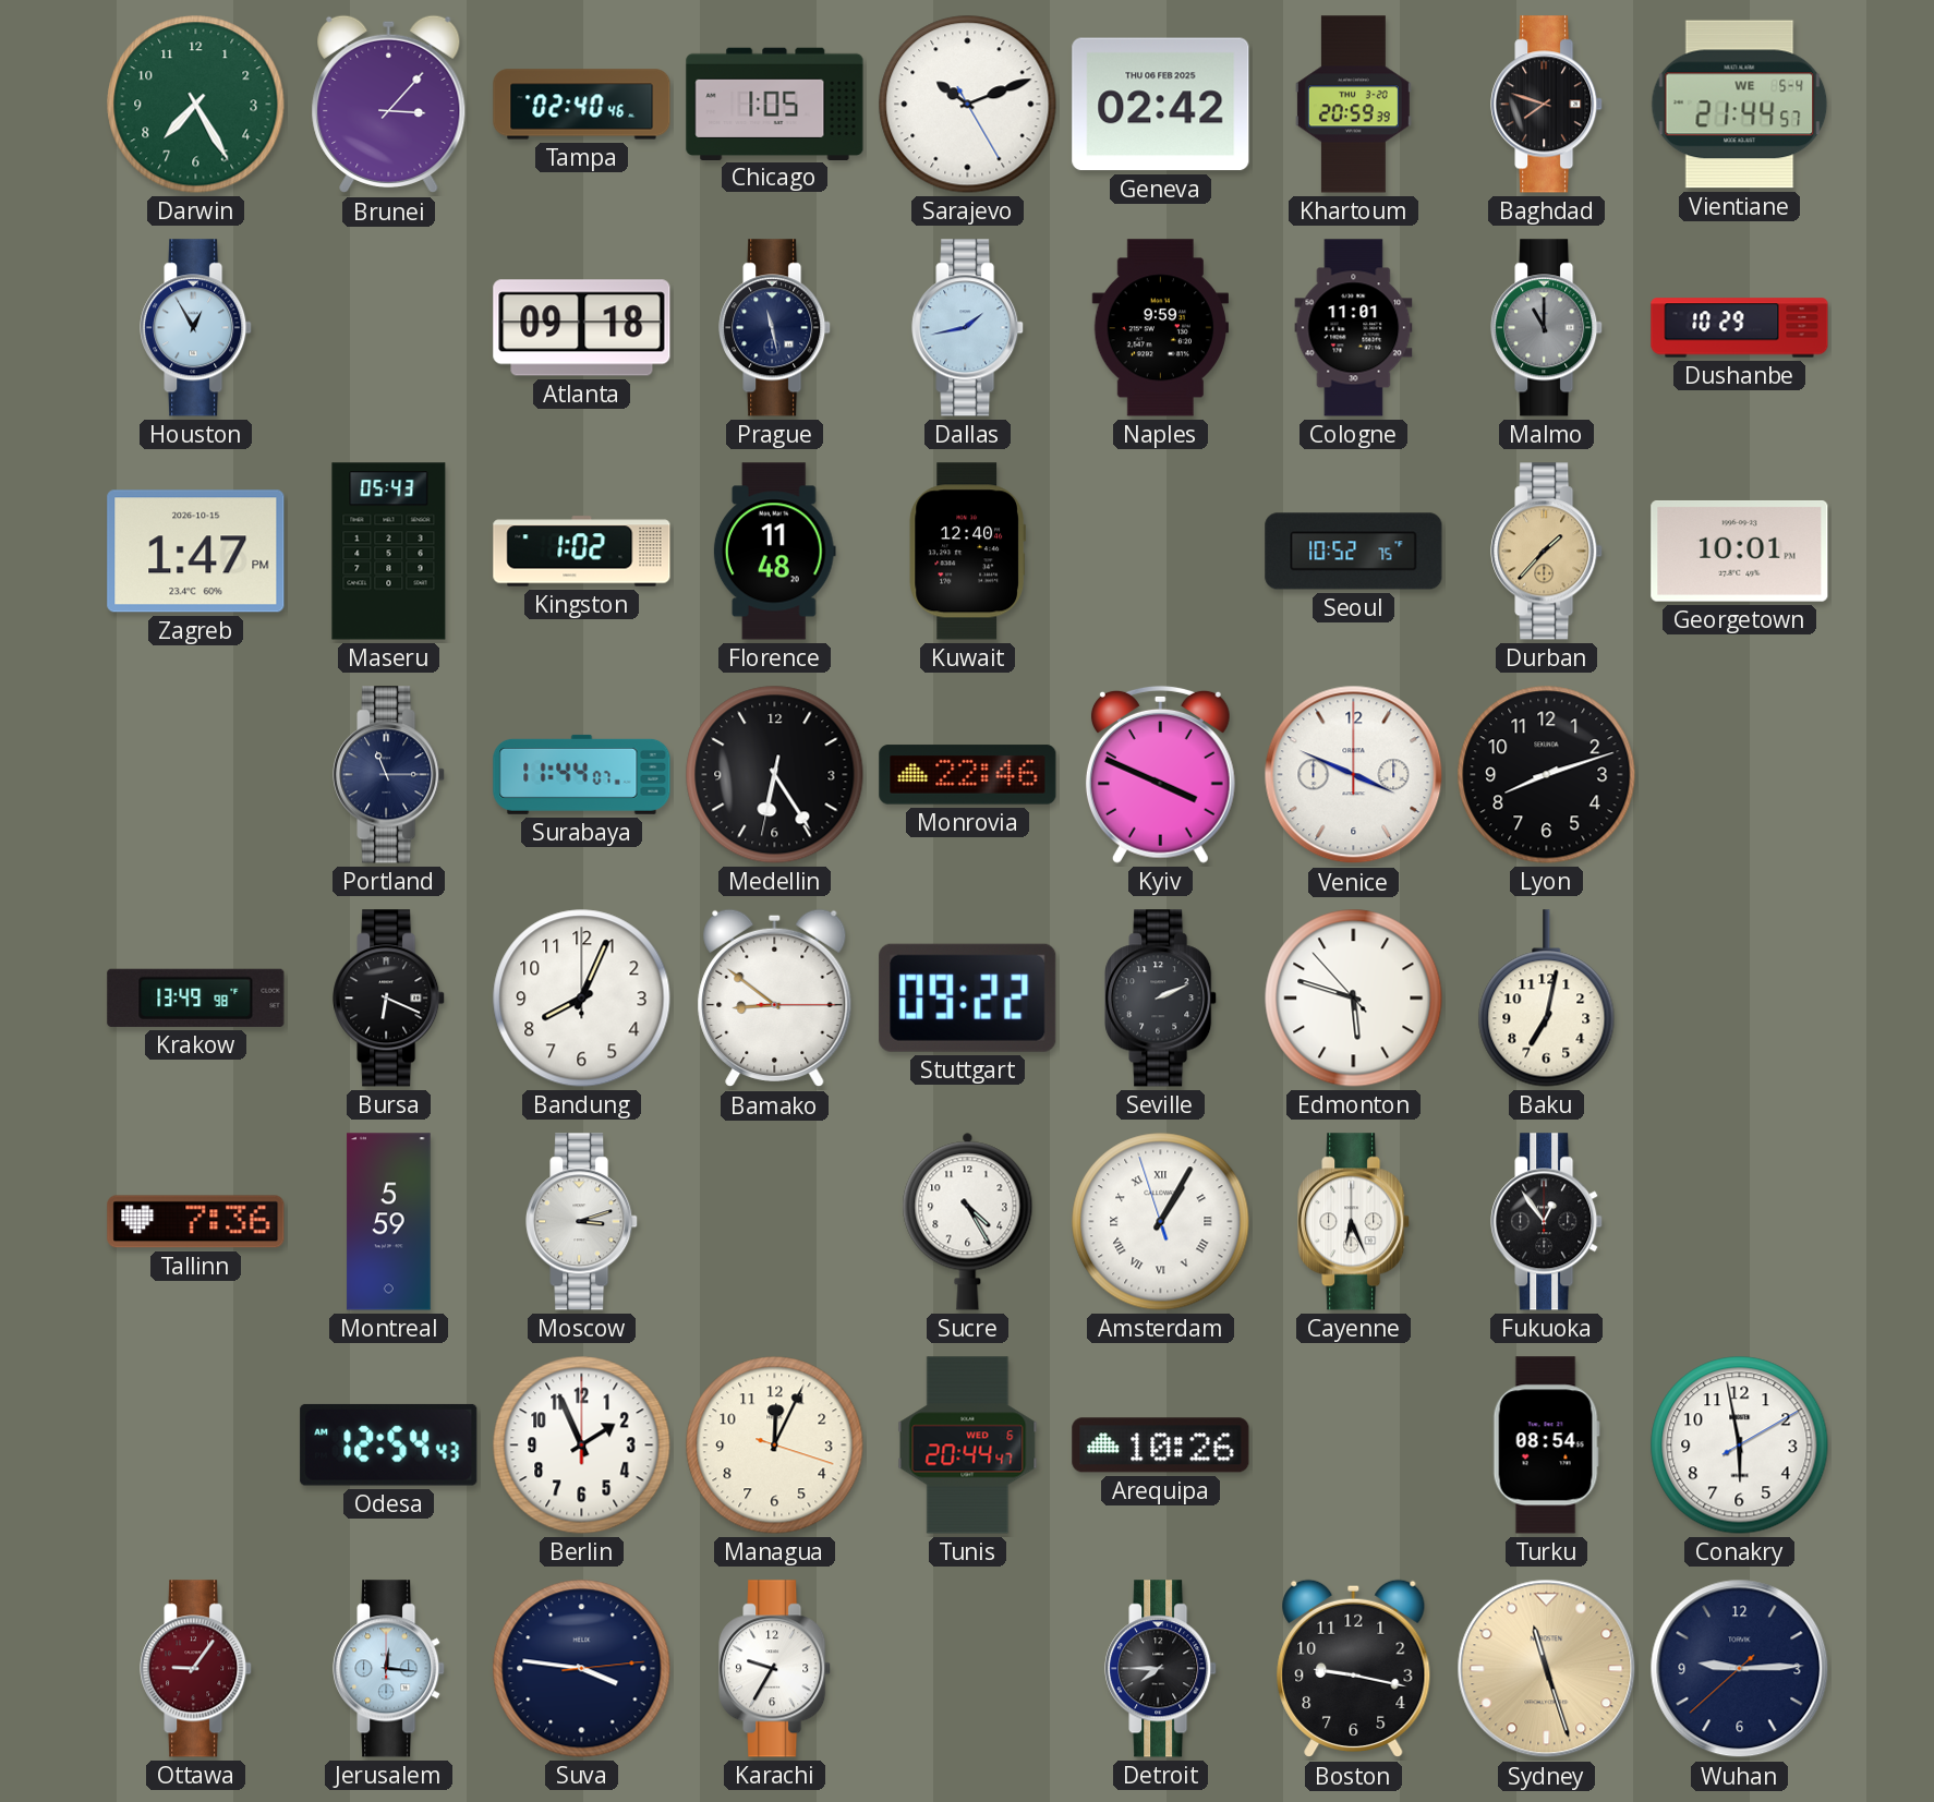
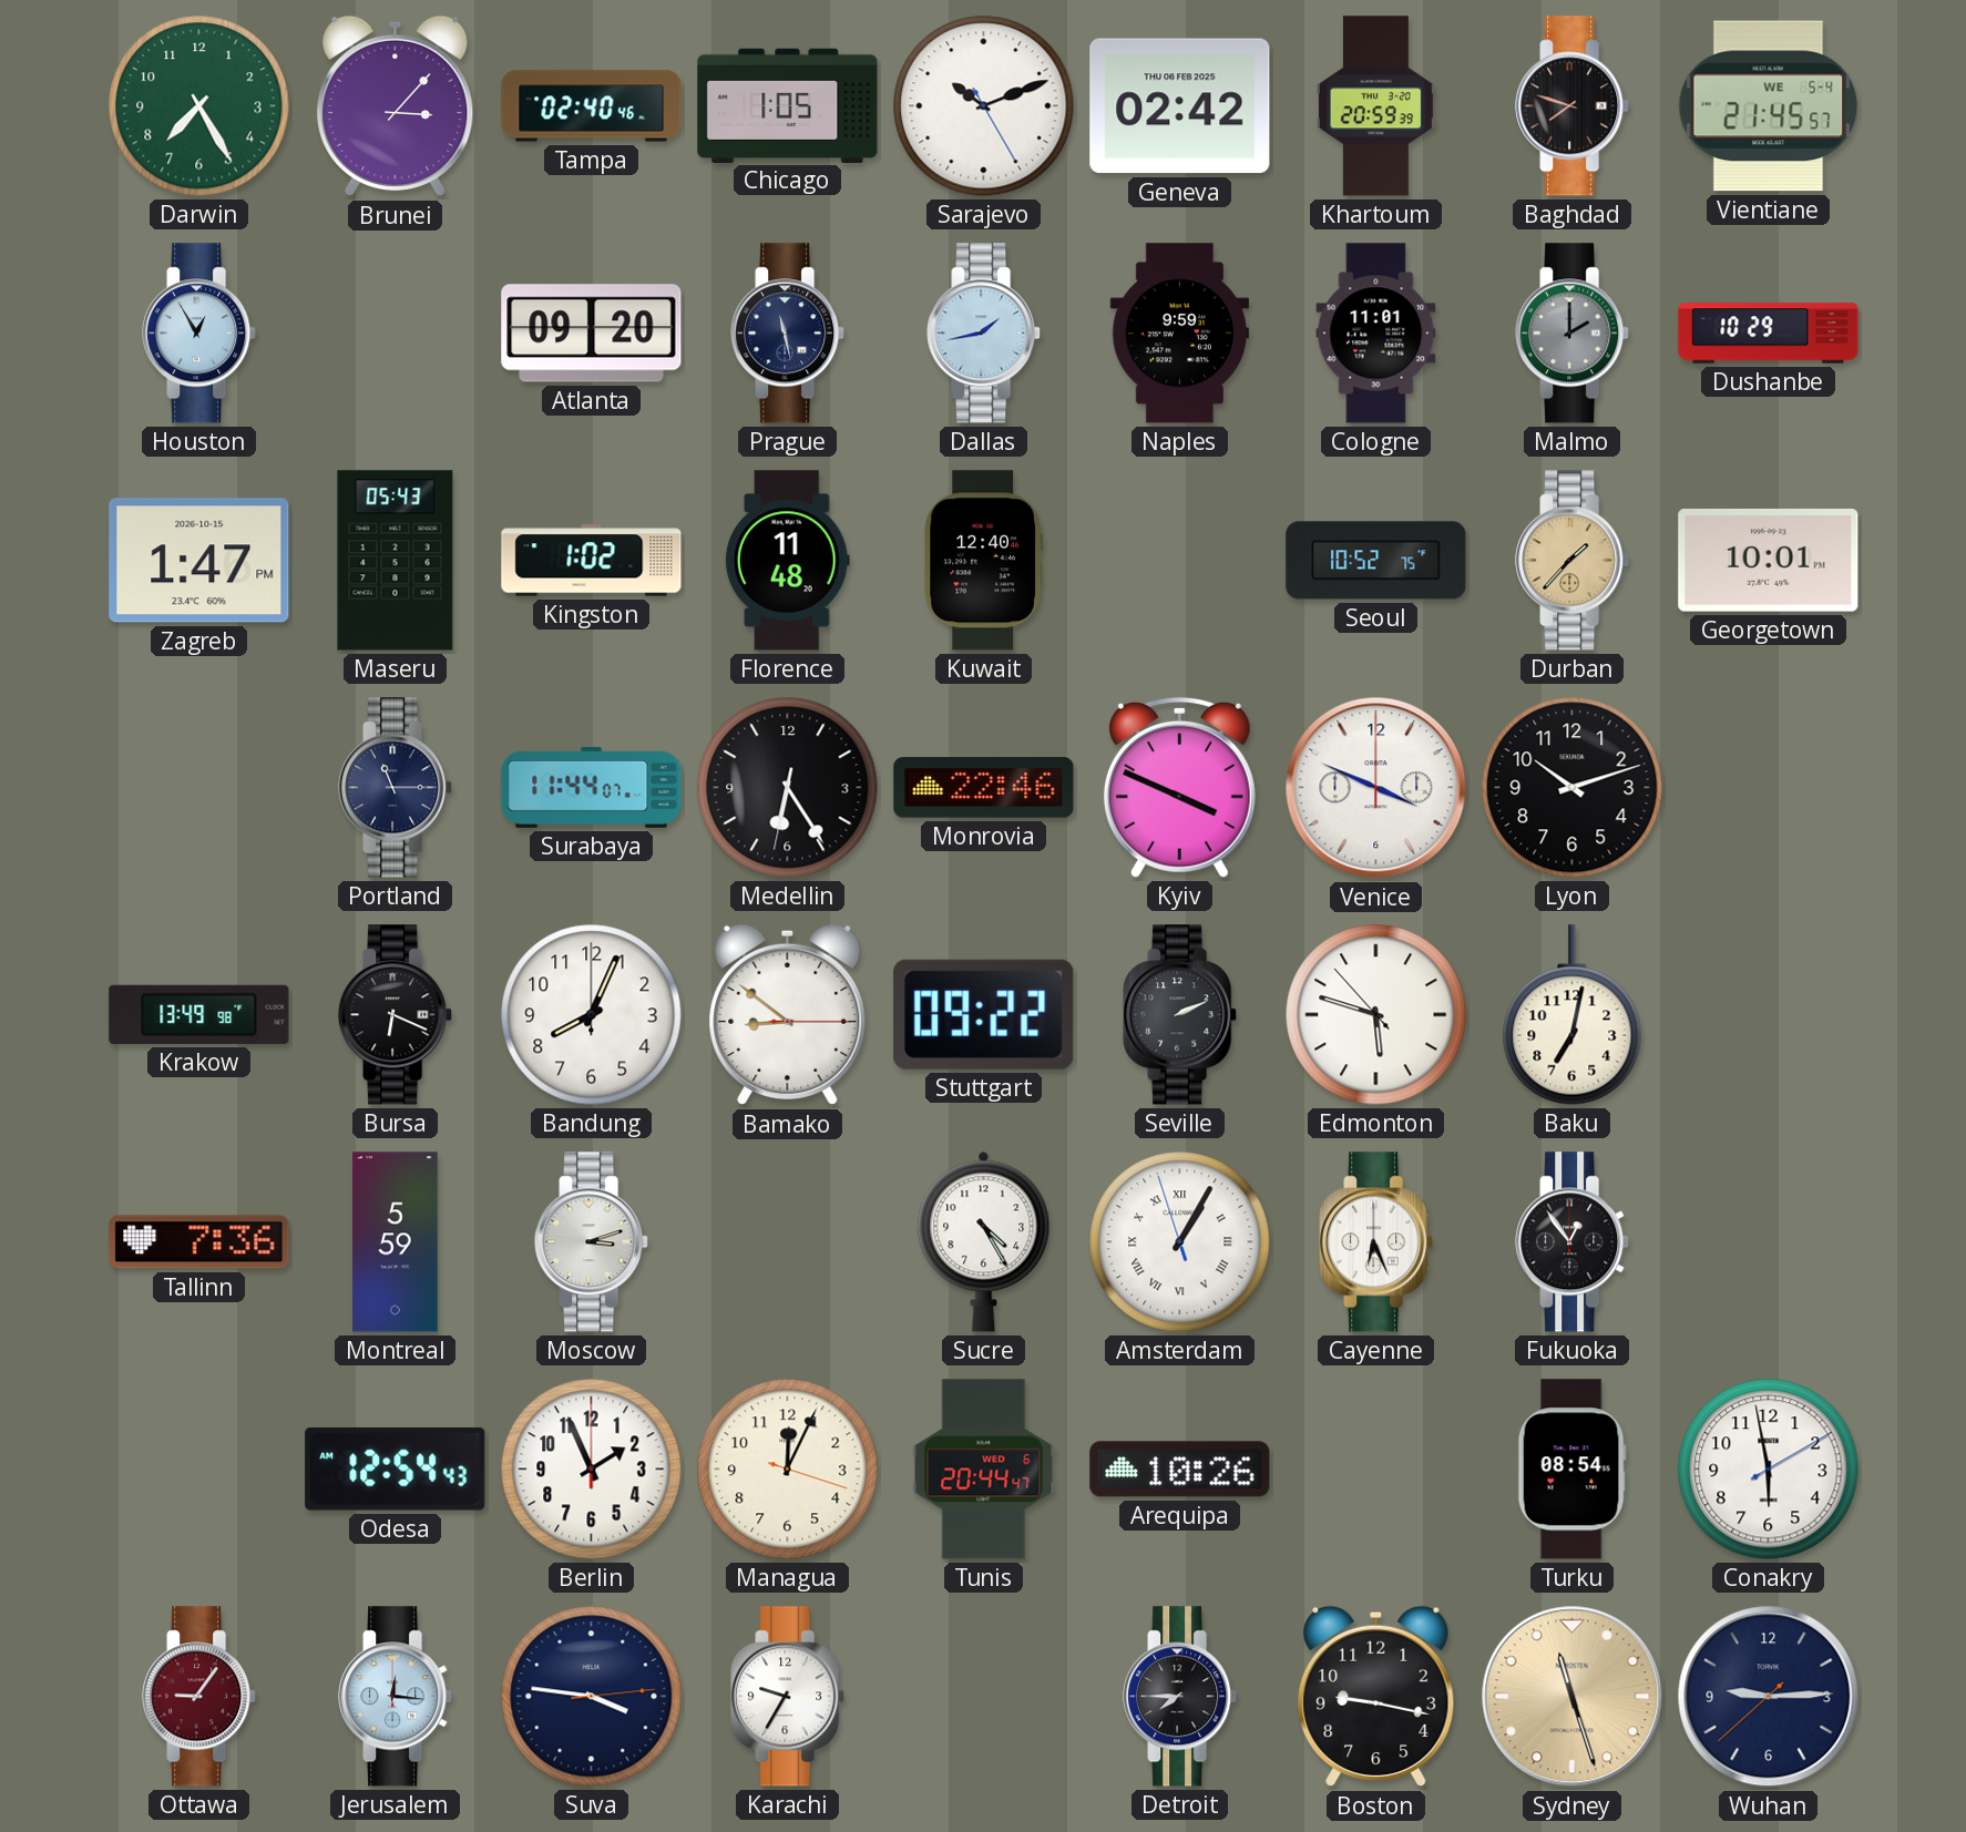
Vientiane: 21:44 -> 21:45 (1769, 106)
Atlanta: 09:18 -> 09:20 (592, 334)
Malmo: 11:00 -> 2:00 (1573, 334)
Lyon: 8:12 -> 10:12 (1573, 788)
